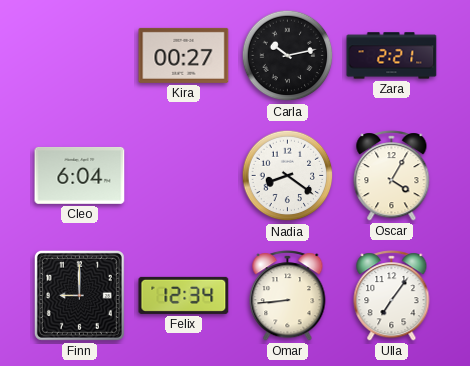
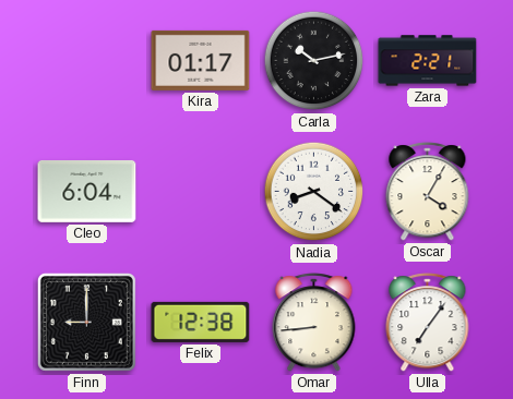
Kira: 00:27 -> 01:17 (201, 60)
Felix: 12:34 -> 12:38 (201, 322)
